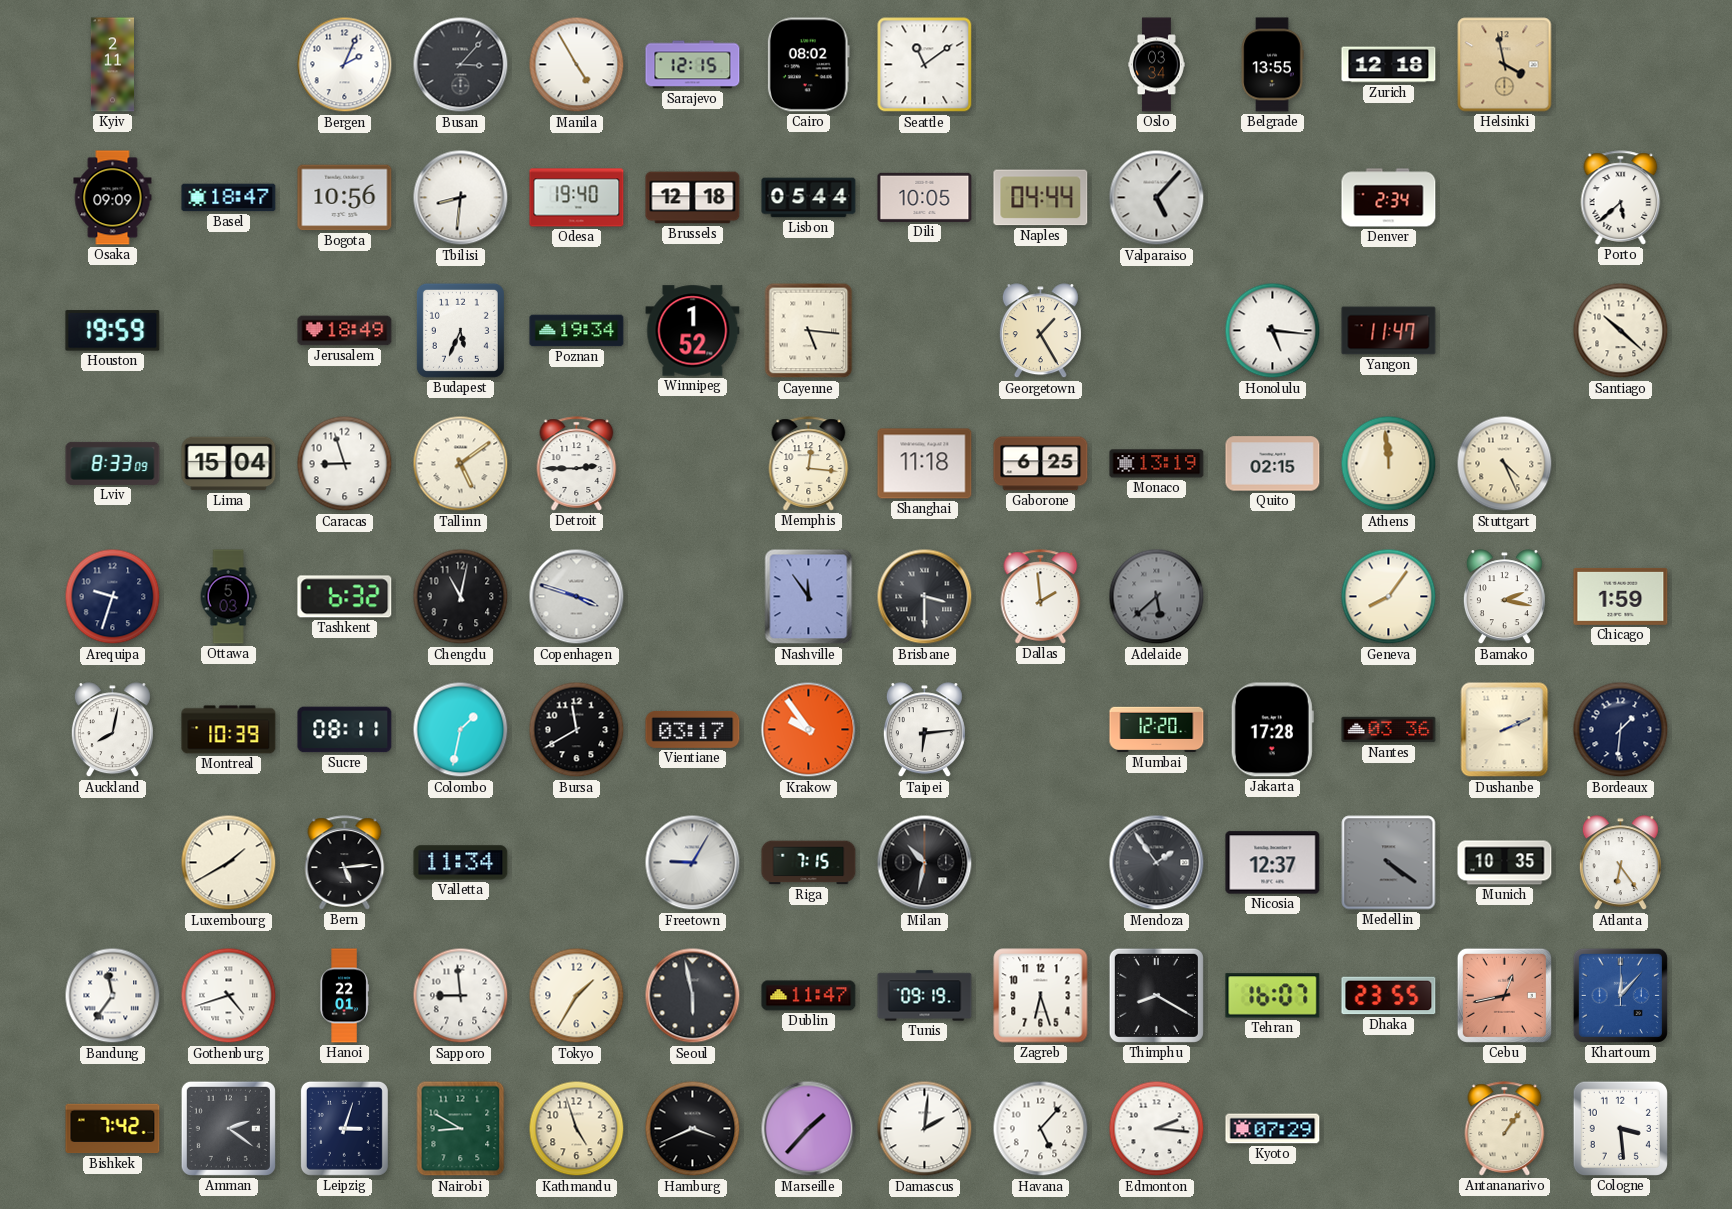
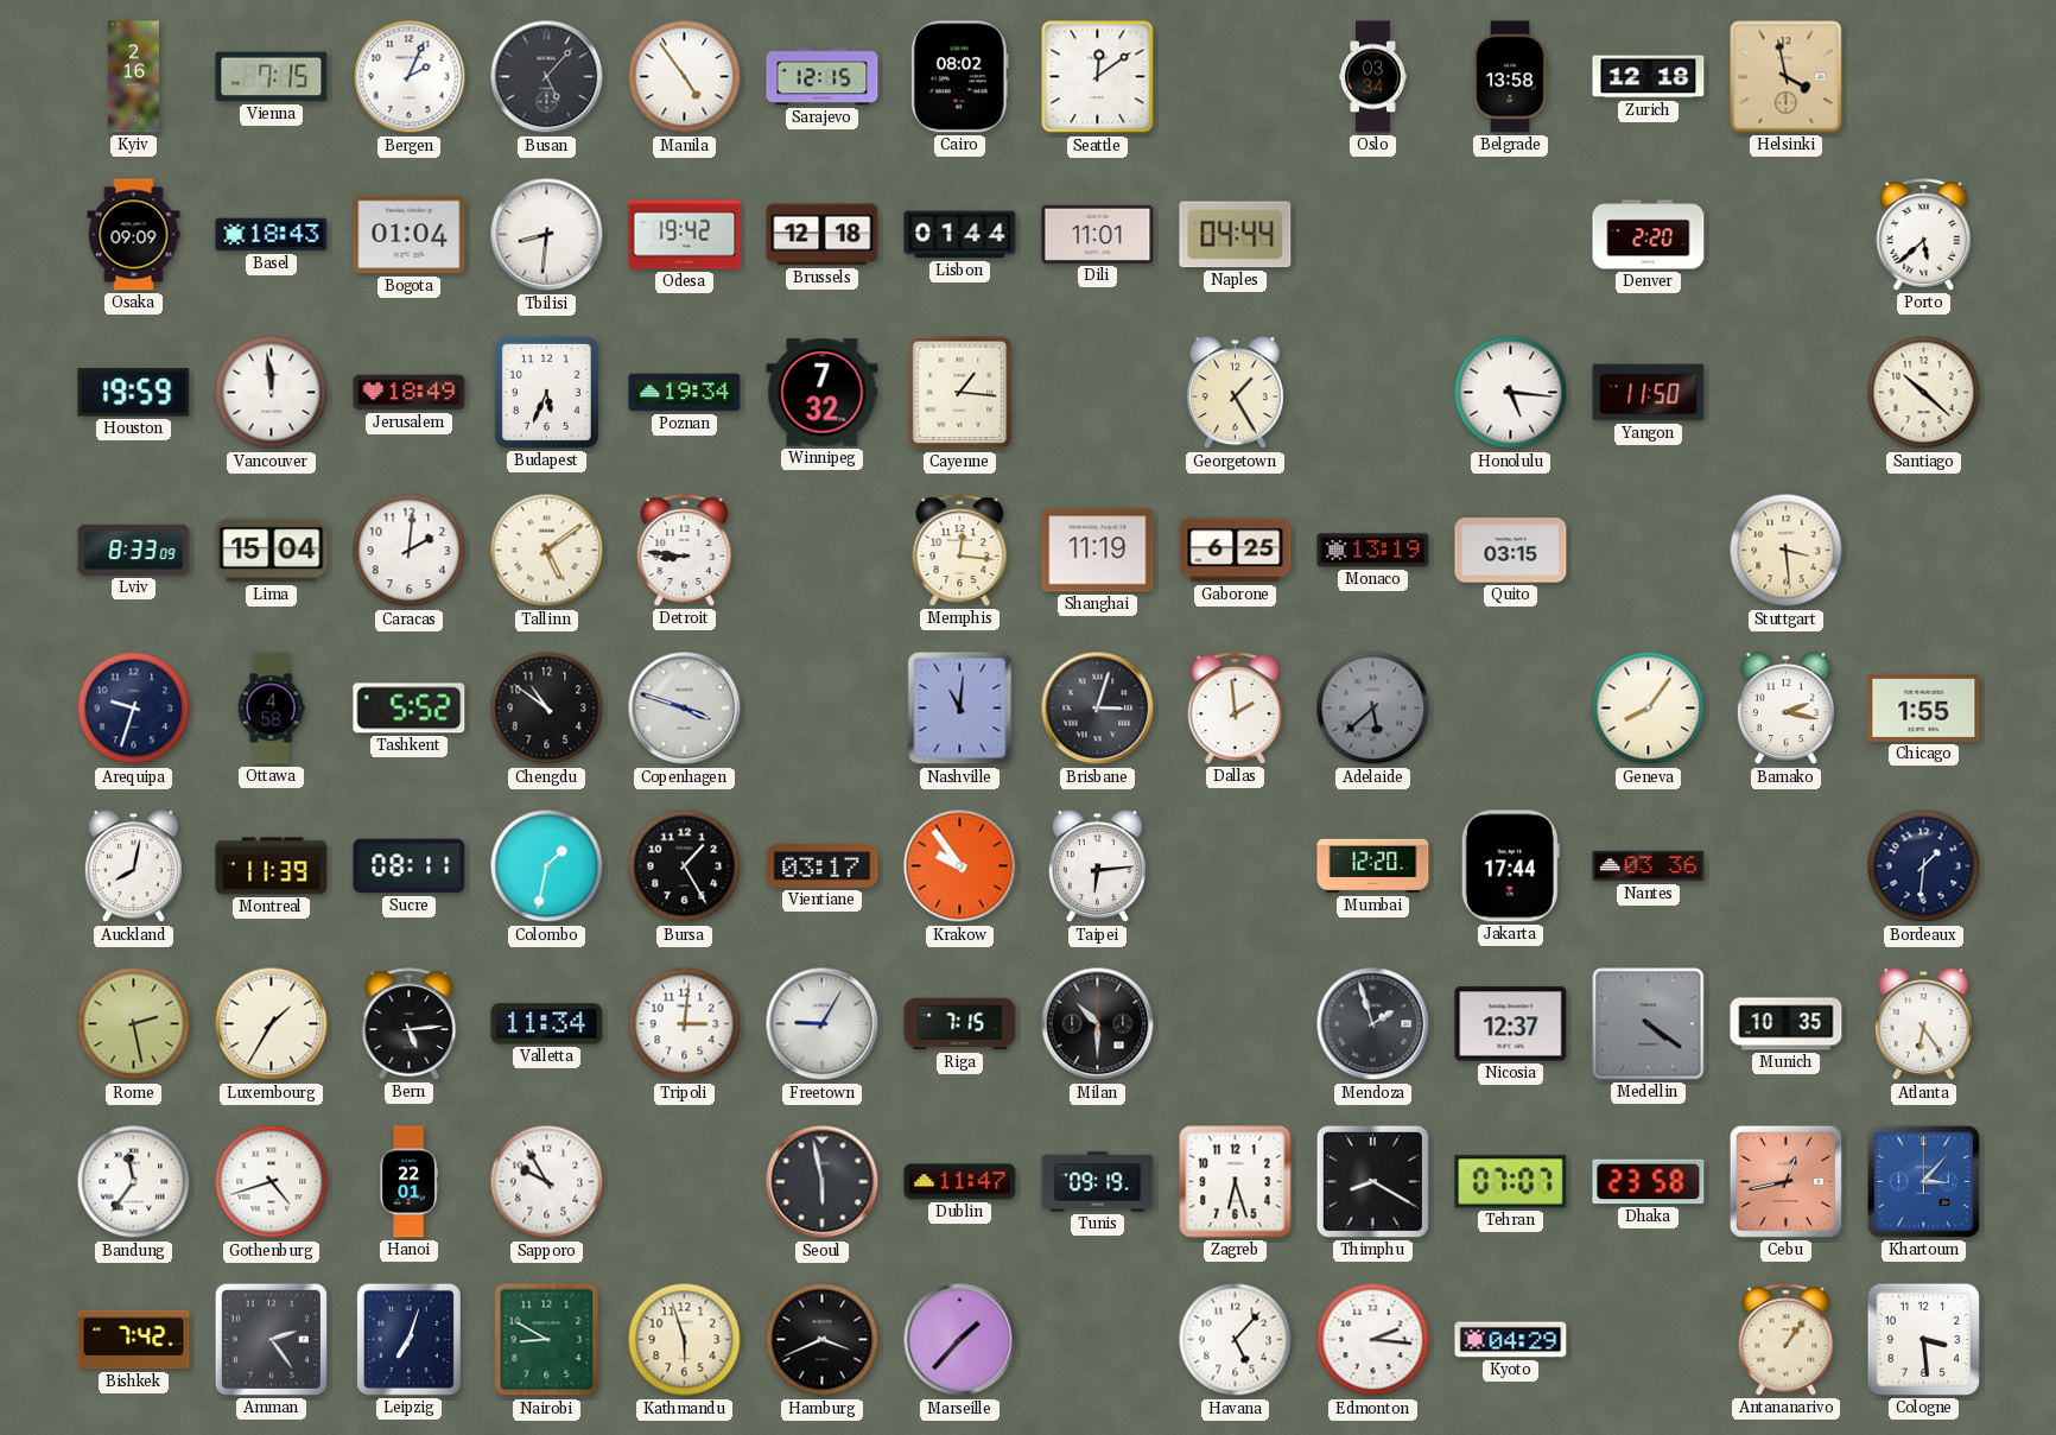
Kyiv: 2:11 -> 2:16 (133, 77)
Vienna: none -> 7:15 (272, 77)
Busan: 3:07 -> 5:07 (547, 77)
Manila: 4:55 -> 4:54 (685, 77)
Seattle: 11:09 -> 12:09 (1098, 77)
Belgrade: 13:55 -> 13:58 (1510, 77)
Basel: 18:47 -> 18:43 (272, 235)
Bogota: 10:56 -> 01:04 (410, 235)
Odesa: 19:40 -> 19:42 (685, 235)
Lisbon: 05:44 -> 01:44 (960, 235)
Dili: 10:05 -> 11:01 (1098, 234)
Valparaiso: 5:07 -> none (1157, 198)
Denver: 2:34 -> 2:20 (1649, 235)
Vancouver: none -> 11:59 (272, 393)
Winnipeg: 1:52 -> 7:32 (823, 393)
Cayenne: 5:16 -> 1:16 (960, 393)
Yangon: 11:47 -> 11:50 (1649, 393)
Caracas: 8:57 -> 2:01 (410, 551)
Detroit: 2:45 -> 8:46 (685, 551)
Shanghai: 11:18 -> 11:19 (1098, 551)
Quito: 02:15 -> 03:15 (1511, 551)
Athens: 11:59 -> none (1389, 464)
Stuttgart: 4:26 -> 3:29 (1787, 551)
Ottawa: 5:03 -> 4:58 (271, 709)
Tashkent: 6:32 -> 5:52 (410, 709)
Chengdu: 11:02 -> 10:51 (547, 709)
Nashville: 11:54 -> 11:01 (960, 709)
Brisbane: 3:30 -> 3:03 (1098, 709)
Chicago: 1:59 -> 1:55 (1924, 707)
Montreal: 10:39 -> 11:39 (272, 866)
Bursa: 11:40 -> 1:25 (685, 866)
Jakarta: 17:28 -> 17:44 (1510, 866)
Dushanbe: 2:11 -> none (1505, 730)
Rome: none -> 2:28 (134, 1024)
Luxembourg: 1:40 -> 1:35 (272, 1024)
Tripoli: none -> 3:01 (685, 1024)
Milan: 10:32 -> 10:30 (1098, 1024)
Mendoza: 1:54 -> 1:57 (1373, 1024)
Sapporo: 8:59 -> 9:55 (547, 1182)
Tokyo: 1:35 -> none (577, 996)
Tehran: 16:07 -> 07:07 (1511, 1182)
Dhaka: 23:55 -> 23:58 (1649, 1182)
Khartoum: 12:07 -> 3:07 (1923, 1181)
Amman: 2:21 -> 2:24 (271, 1339)
Leipzig: 3:03 -> 7:03 (408, 1339)
Kathmandu: 4:57 -> 5:57 (685, 1340)
Damascus: 2:01 -> none (925, 1129)
Kyoto: 07:29 -> 04:29 (1511, 1340)
